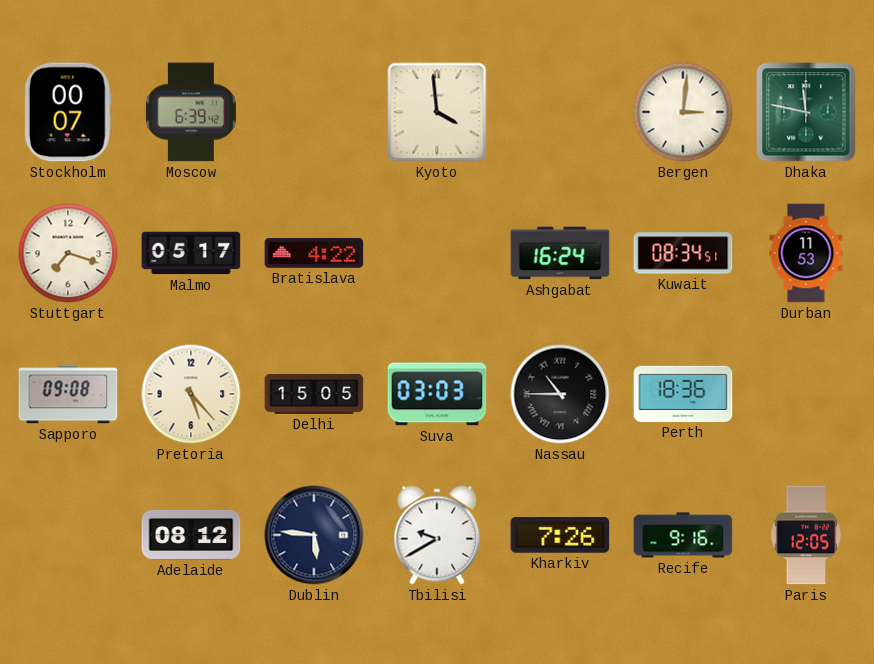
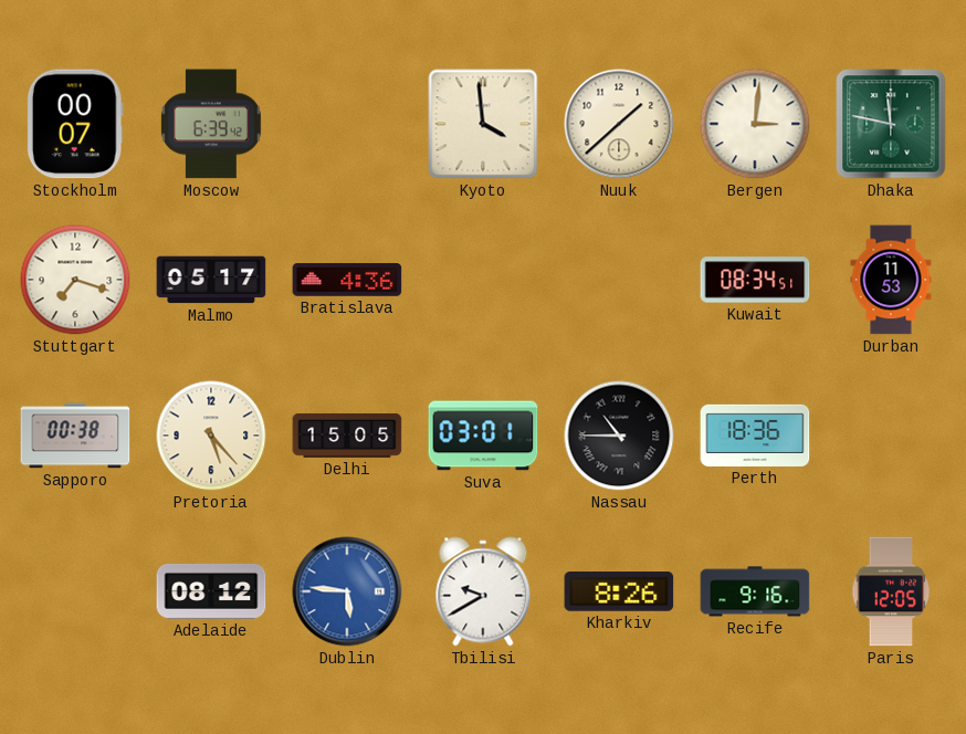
Nuuk: none -> 1:38 (619, 124)
Bratislava: 4:22 -> 4:36 (347, 280)
Ashgabat: 16:24 -> none (560, 253)
Sapporo: 09:08 -> 00:38 (75, 436)
Suva: 03:03 -> 03:01 (483, 436)
Dublin dial: navy -> blue (347, 591)
Kharkiv: 7:26 -> 8:26 (619, 591)
